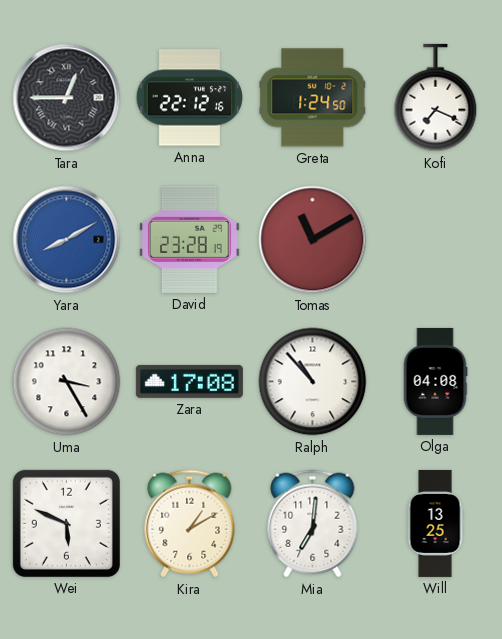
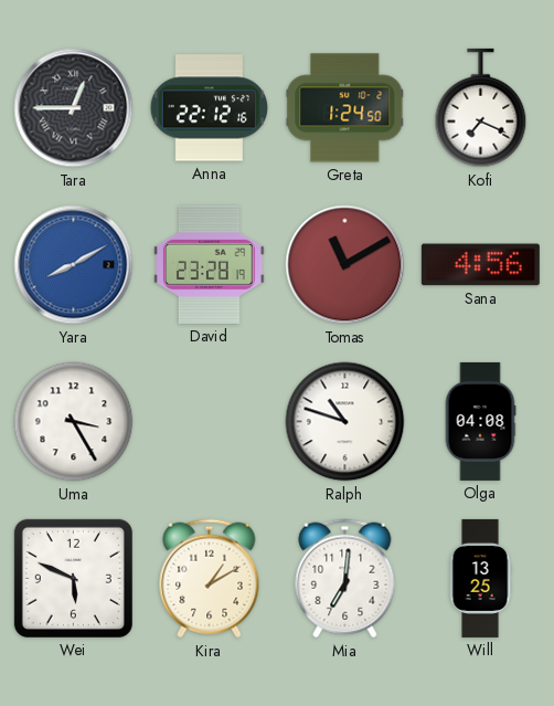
Sana: none -> 4:56 (480, 265)
Zara: 17:08 -> none (189, 381)
Ralph: 10:53 -> 10:48 (345, 422)
